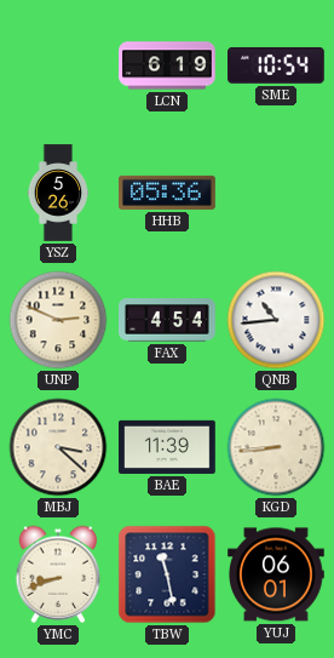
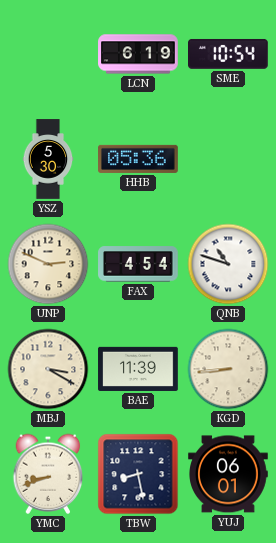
YSZ: 5:26 -> 5:30 (48, 159)
QNB: 10:44 -> 10:48 (228, 264)
MBJ: 3:22 -> 3:20 (48, 369)
TBW: 11:28 -> 8:28 (138, 474)
